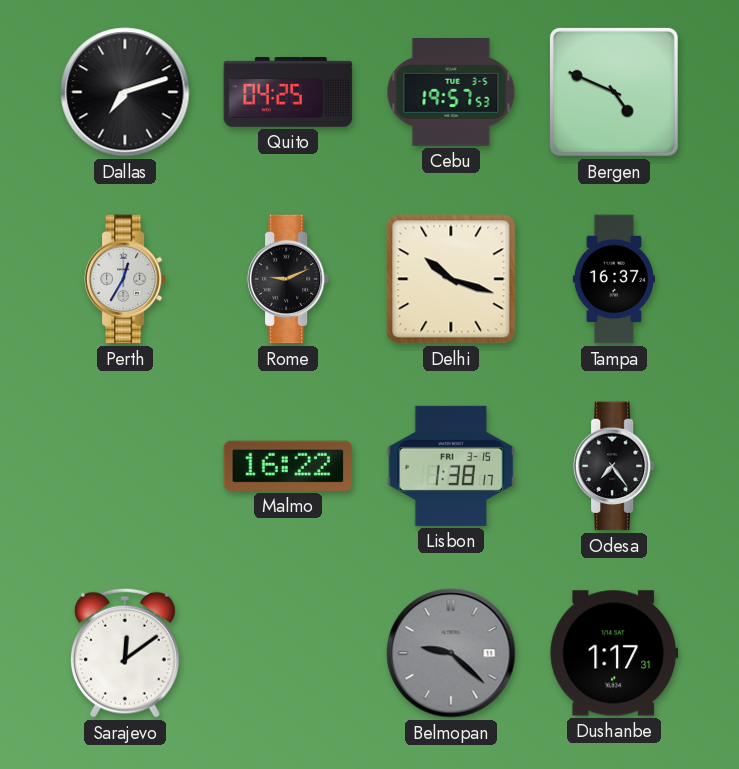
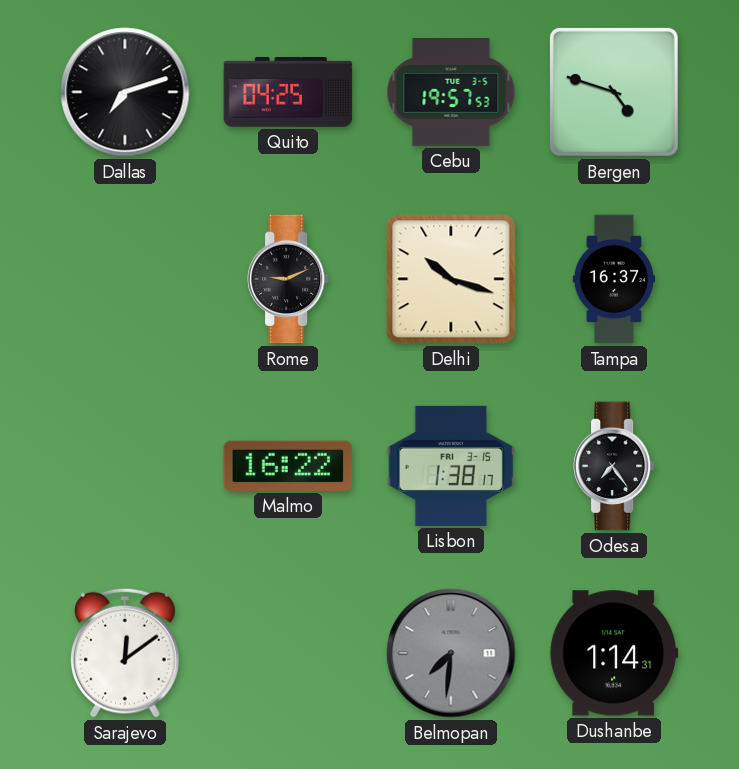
Bergen: 4:49 -> 4:48 (614, 92)
Perth: 12:35 -> none (125, 279)
Belmopan: 9:22 -> 7:31 (451, 653)
Dushanbe: 1:17 -> 1:14 (614, 653)
